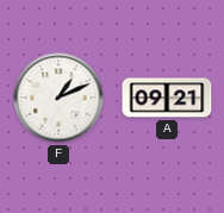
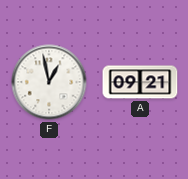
F: 1:11 -> 12:58 (49, 82)
